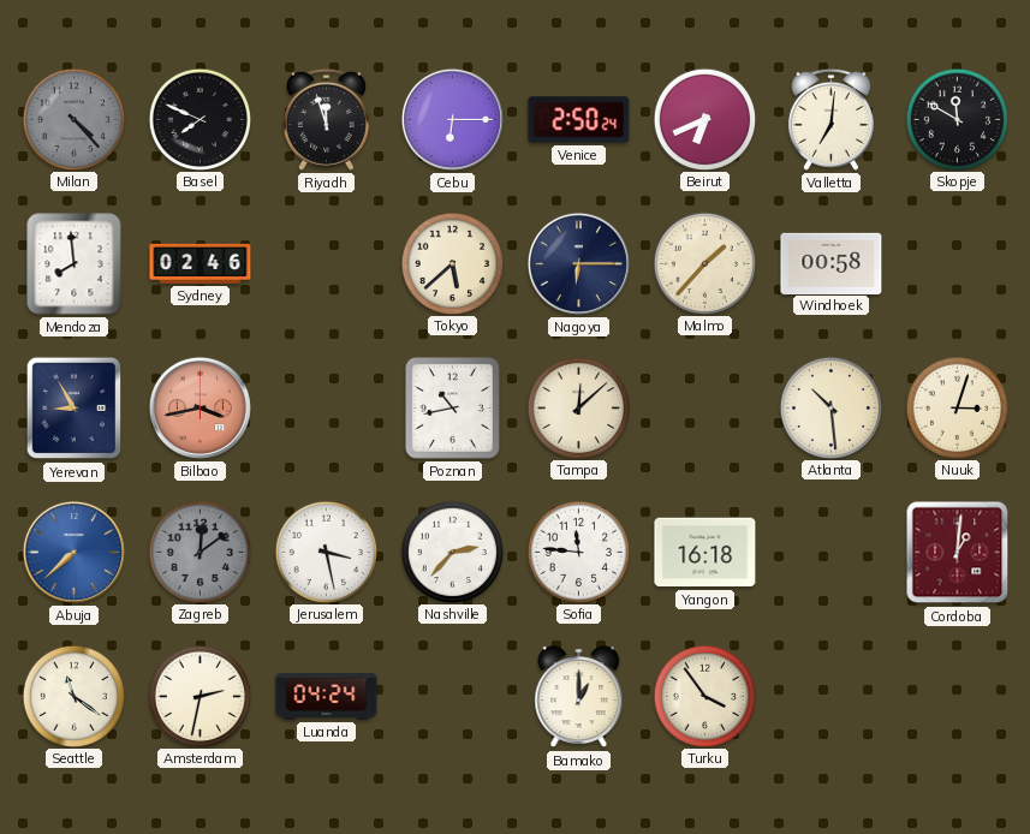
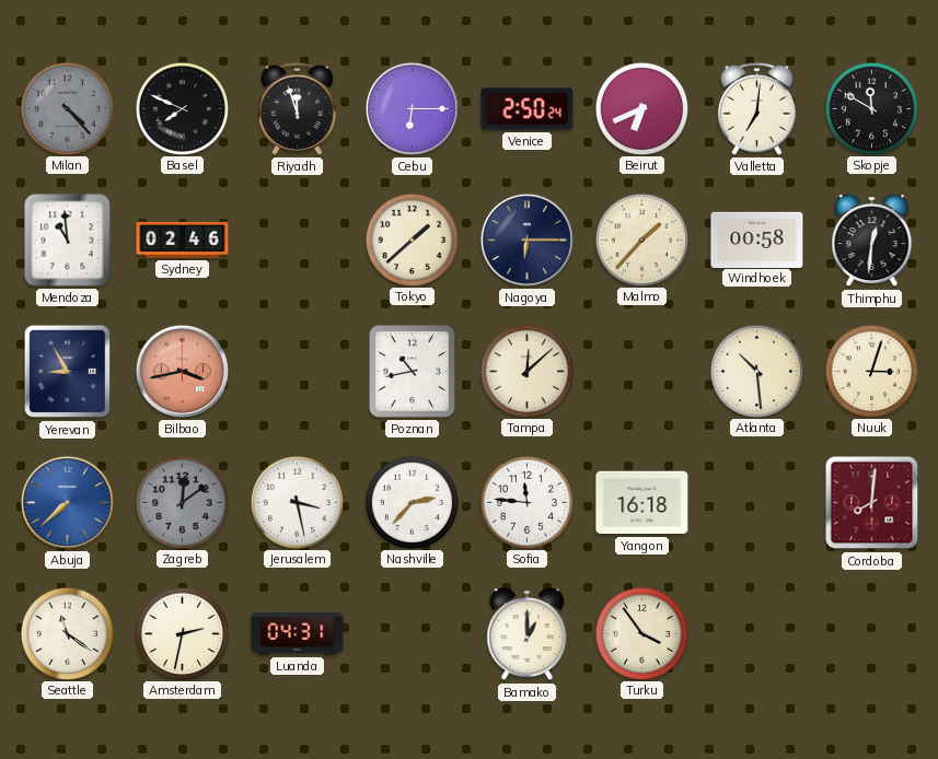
Mendoza: 7:59 -> 10:59 (68, 241)
Tokyo: 5:38 -> 1:38 (412, 240)
Thimphu: none -> 12:31 (872, 241)
Cordoba: 1:01 -> 8:01 (872, 503)
Luanda: 04:24 -> 04:31 (298, 633)
